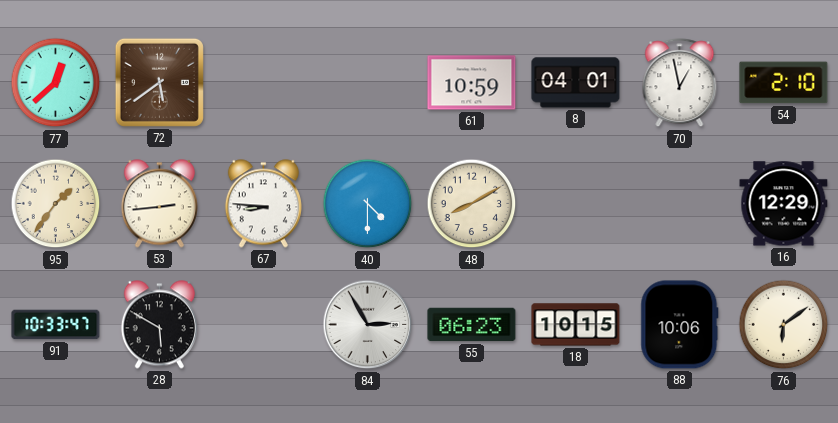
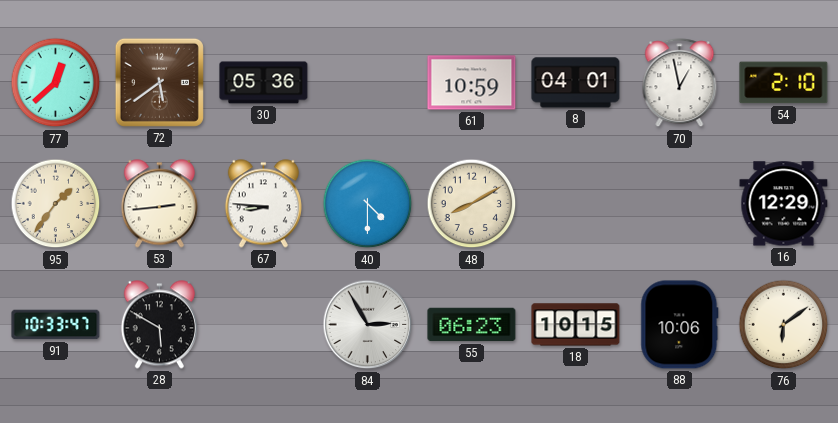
30: none -> 05:36 (264, 83)
